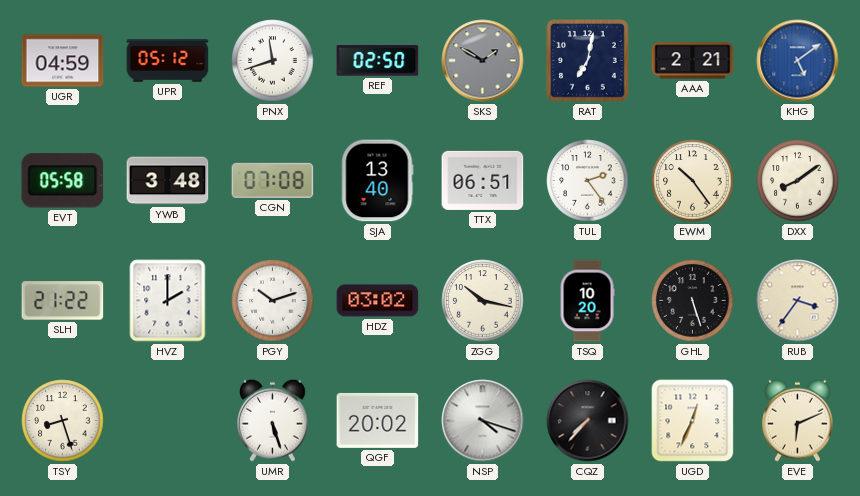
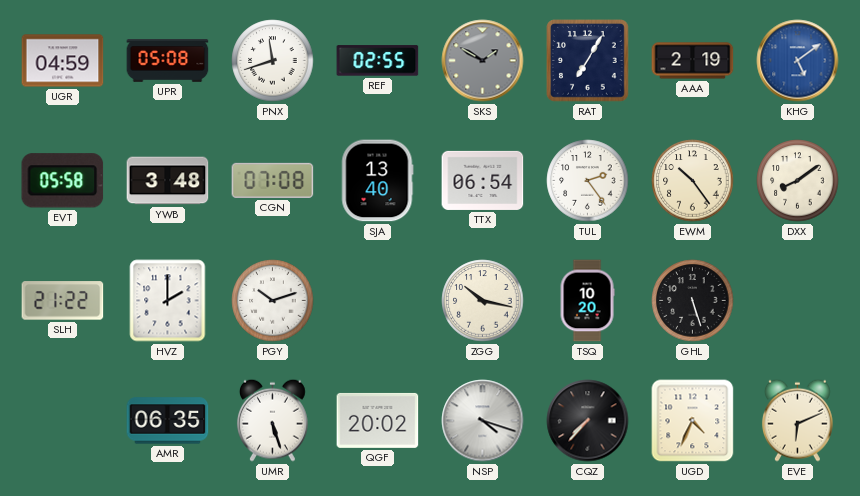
UPR: 05:12 -> 05:08 (168, 61)
REF: 02:50 -> 02:55 (378, 61)
RAT: 7:02 -> 7:05 (588, 61)
AAA: 2:21 -> 2:19 (693, 61)
TTX: 06:51 -> 06:54 (483, 180)
HDZ: 03:02 -> none (378, 301)
RUB: 3:36 -> none (798, 301)
TSY: 8:27 -> none (63, 421)
AMR: none -> 06:35 (168, 421)
UGD: 12:34 -> 4:34 (693, 421)
